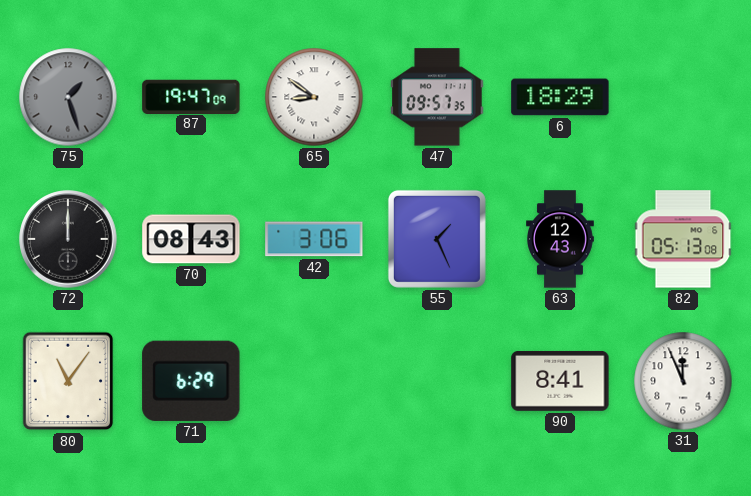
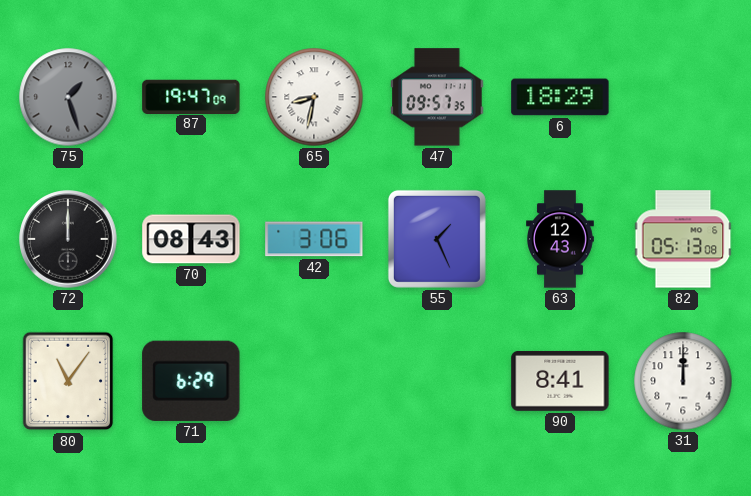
65: 8:51 -> 8:32 (314, 97)
31: 11:56 -> 12:00 (683, 381)
